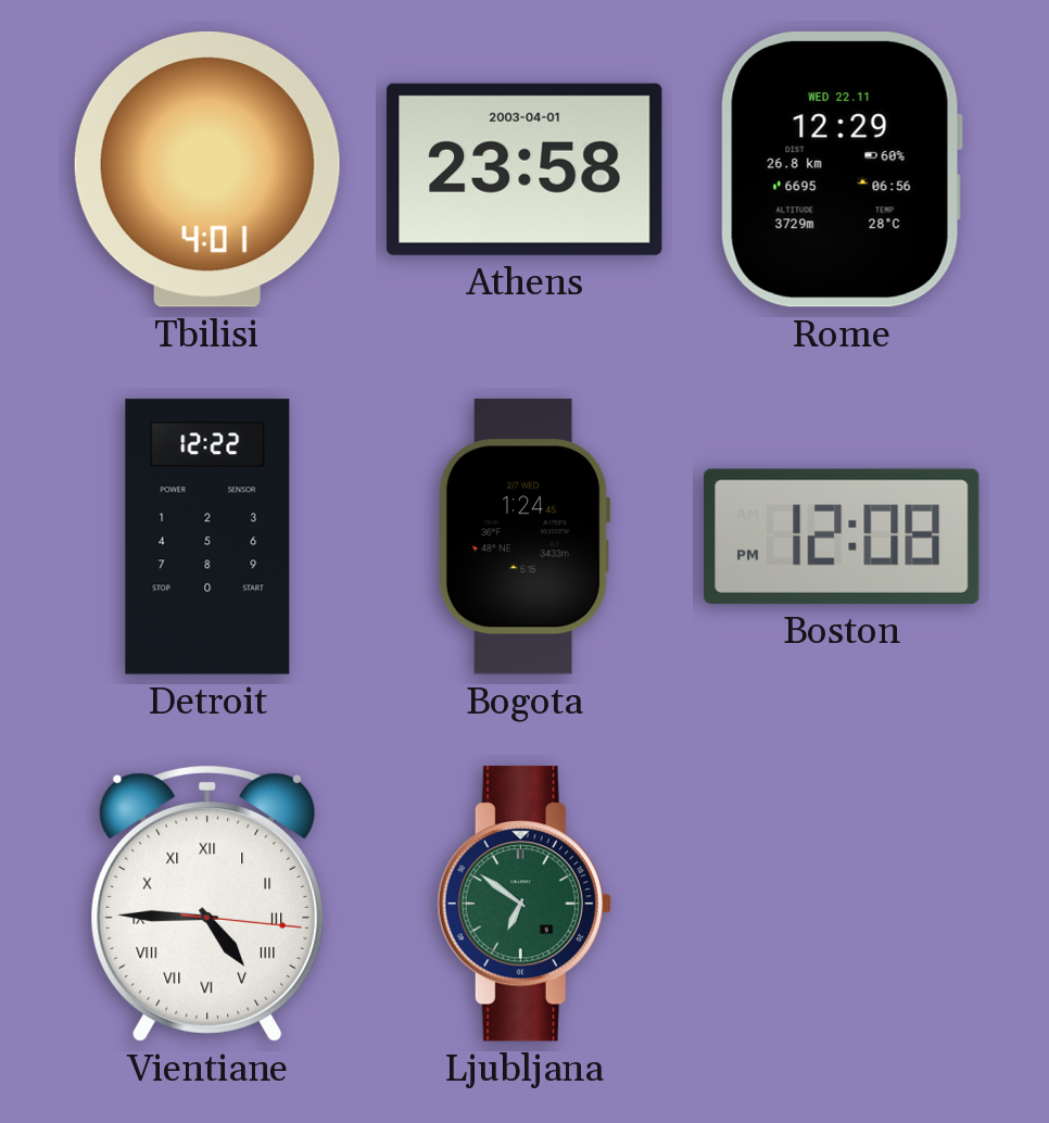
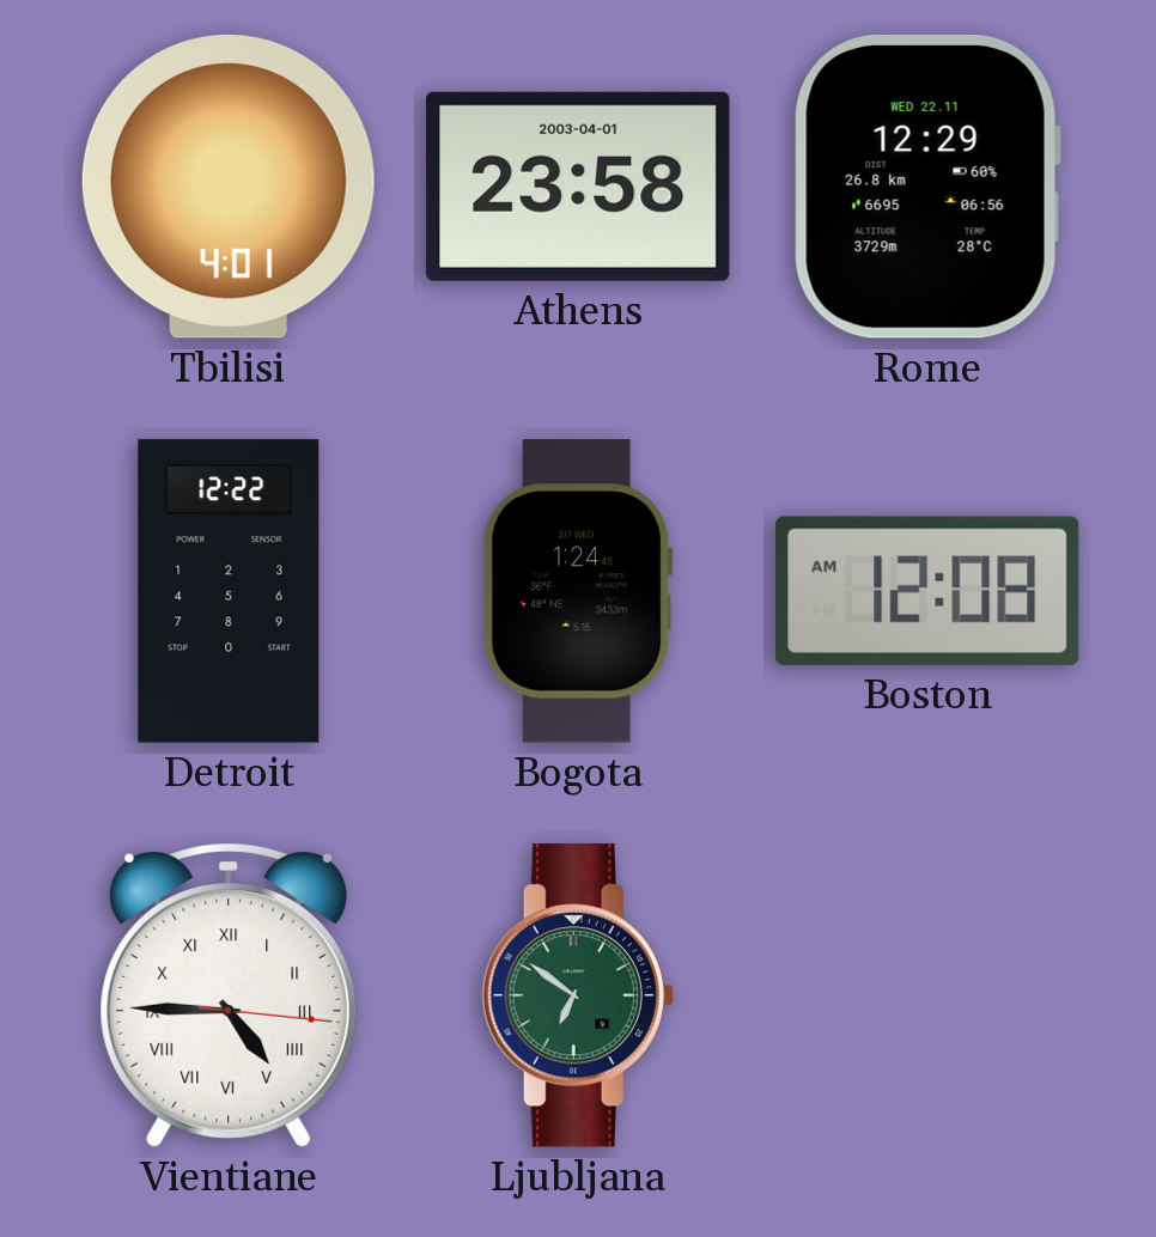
Boston: 12:08 PM -> 12:08 AM (927, 591)
